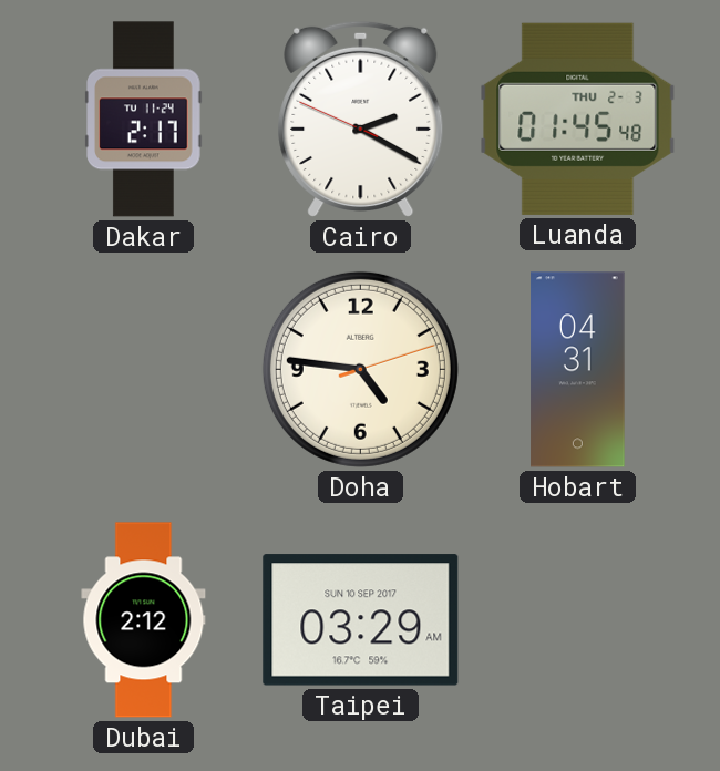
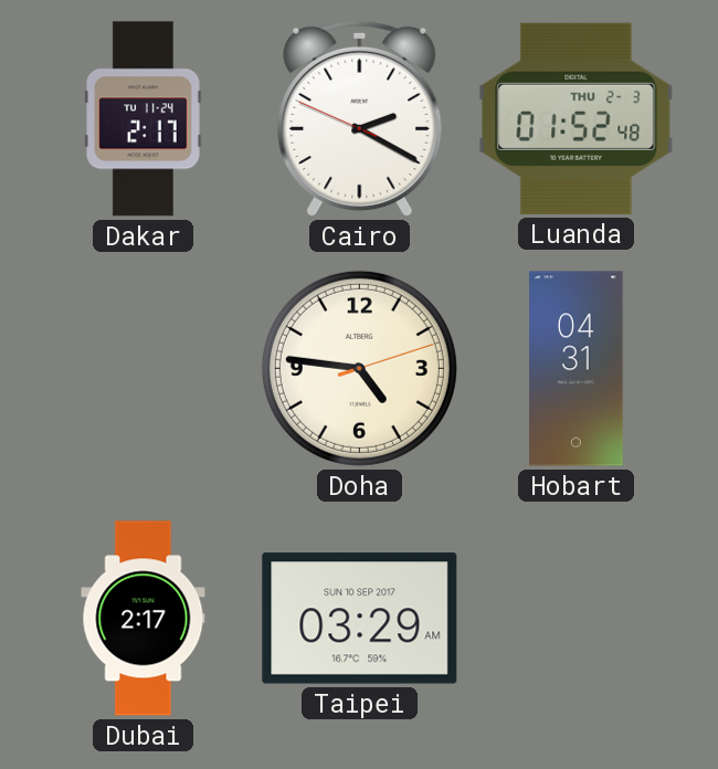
Luanda: 01:45 -> 01:52 (577, 118)
Dubai: 2:12 -> 2:17 (144, 619)
